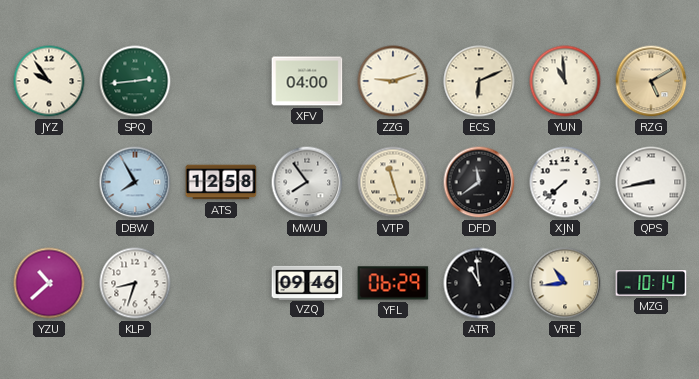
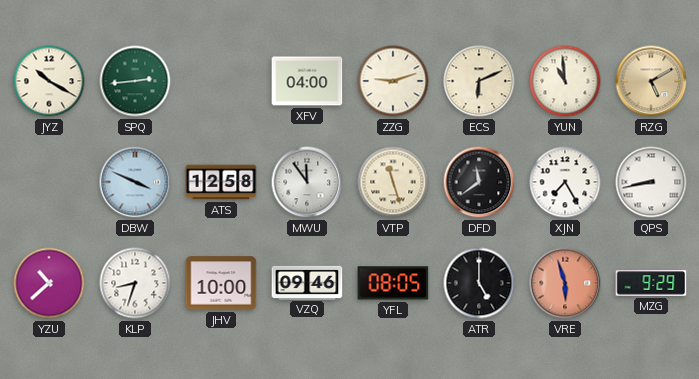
JYZ: 9:54 -> 10:20 (49, 81)
DBW: 7:55 -> 3:49 (135, 182)
MWU: 7:54 -> 11:54 (307, 182)
XJN: 7:38 -> 7:25 (565, 182)
JHV: none -> 10:00 (221, 283)
YFL: 06:29 -> 08:05 (393, 283)
ATR: 10:59 -> 5:00 (479, 283)
VRE: 10:44 -> 5:57 (565, 283)
VRE dial: cream -> salmon (565, 283)
MZG: 10:14 -> 9:29 (651, 283)
